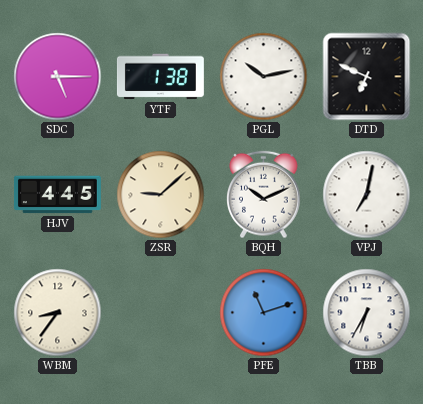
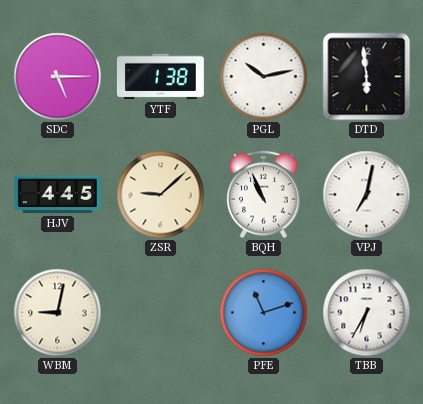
DTD: 6:49 -> 5:59 (367, 77)
BQH: 10:11 -> 10:56 (264, 195)
WBM: 8:36 -> 9:02 (58, 313)
